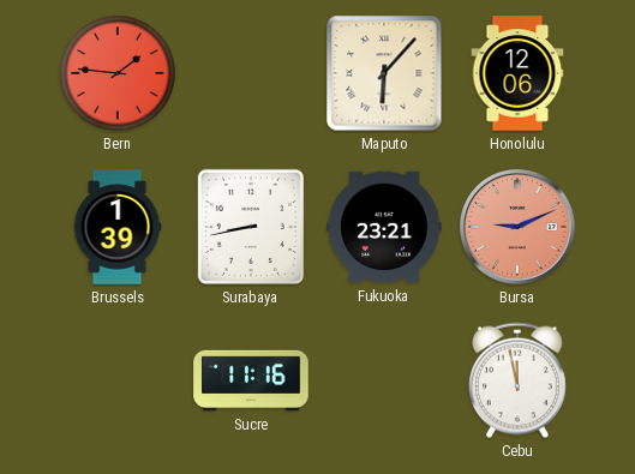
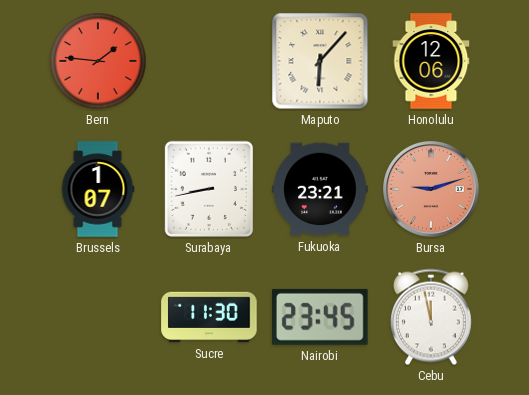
Brussels: 1:39 -> 1:07 (98, 189)
Bursa: 9:11 -> 9:12 (431, 189)
Sucre: 11:16 -> 11:30 (209, 317)
Nairobi: none -> 23:45 (320, 317)
